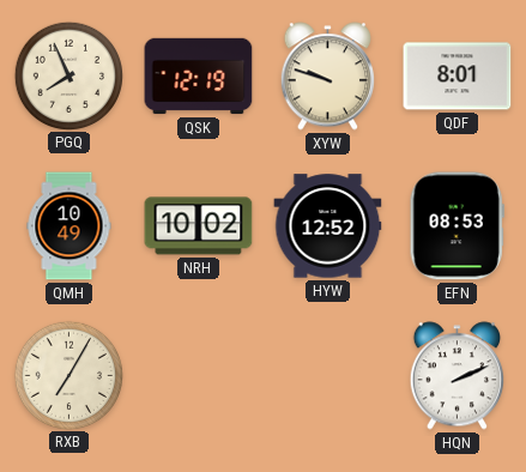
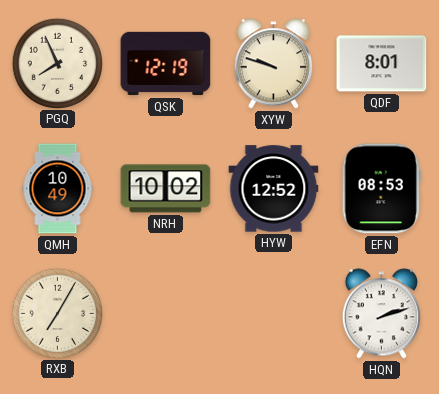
HQN: 2:11 -> 2:12 (382, 314)
